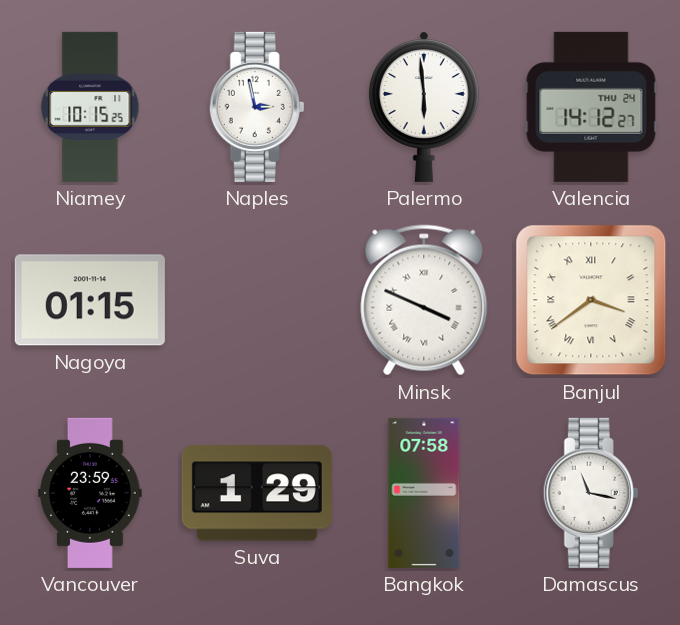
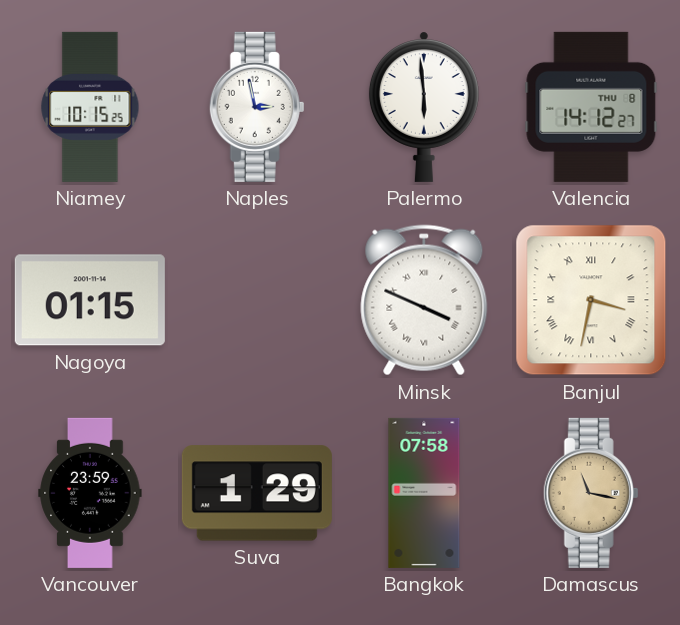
Valencia date: THU 24 -> THU 8 (591, 107)
Banjul: 3:39 -> 3:32 (591, 300)
Damascus dial: white -> champagne (591, 493)
